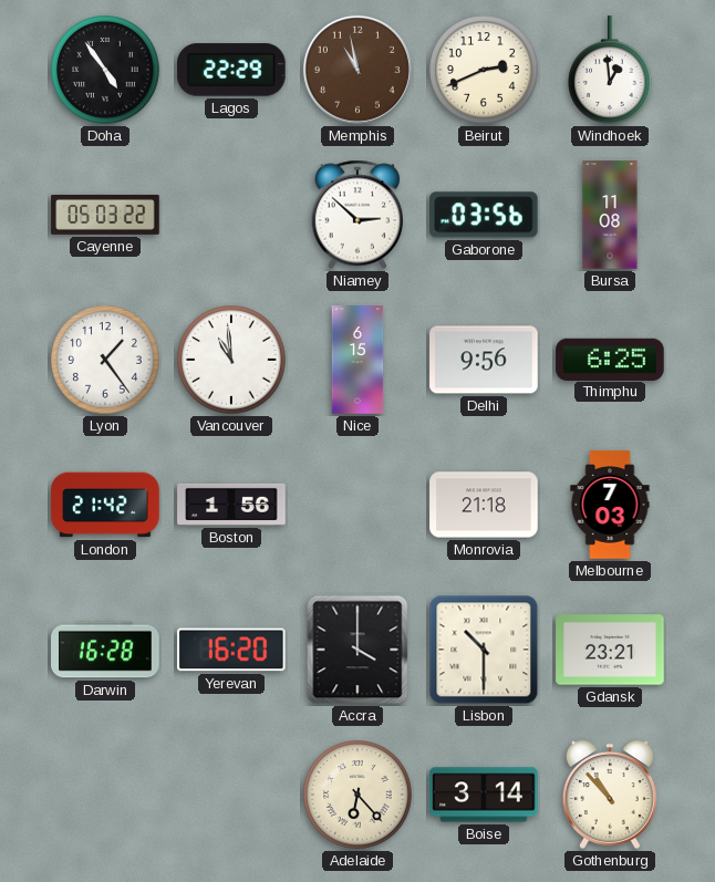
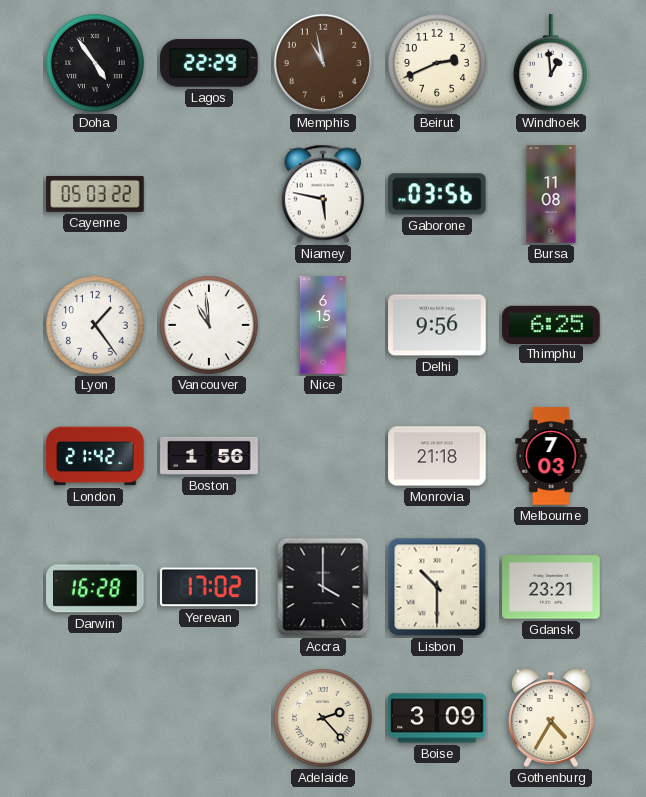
Niamey: 2:52 -> 5:47 (322, 194)
Yerevan: 16:20 -> 17:02 (210, 587)
Adelaide: 6:23 -> 2:23 (323, 718)
Boise: 3:14 -> 3:09 (437, 718)
Gothenburg: 10:53 -> 4:35 (551, 718)
